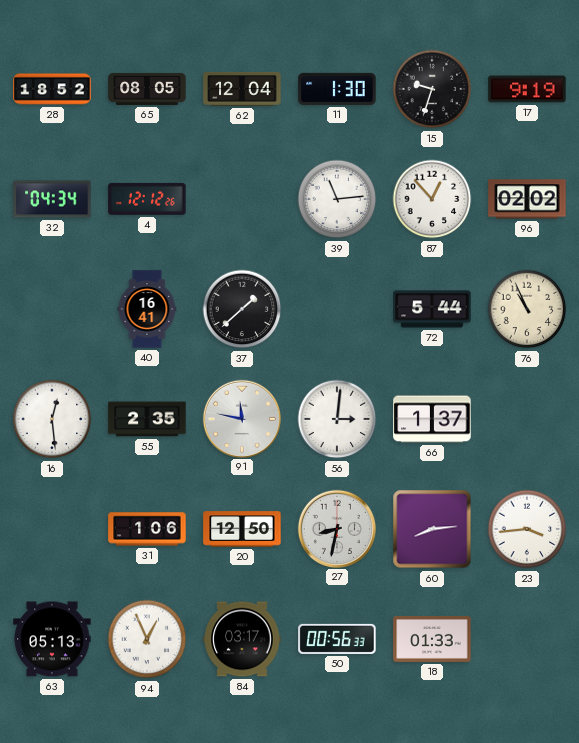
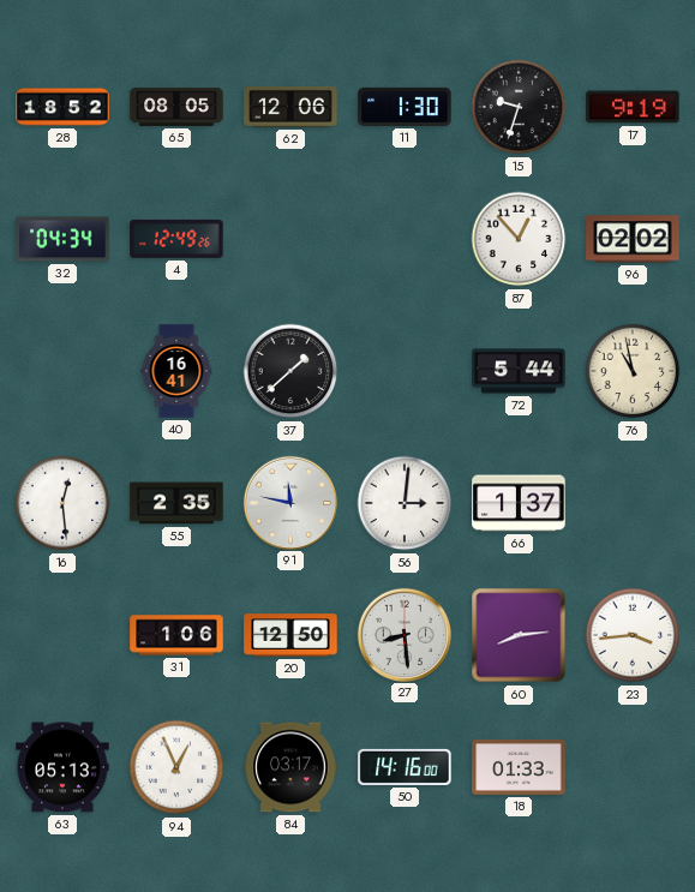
62: 12:04 -> 12:06 (290, 107)
4: 12:12 -> 12:49 (176, 239)
39: 11:14 -> none (337, 199)
76: 10:56 -> 10:58 (633, 371)
27: 8:32 -> 8:29 (403, 634)
50: 00:56 -> 14:16 (405, 767)
